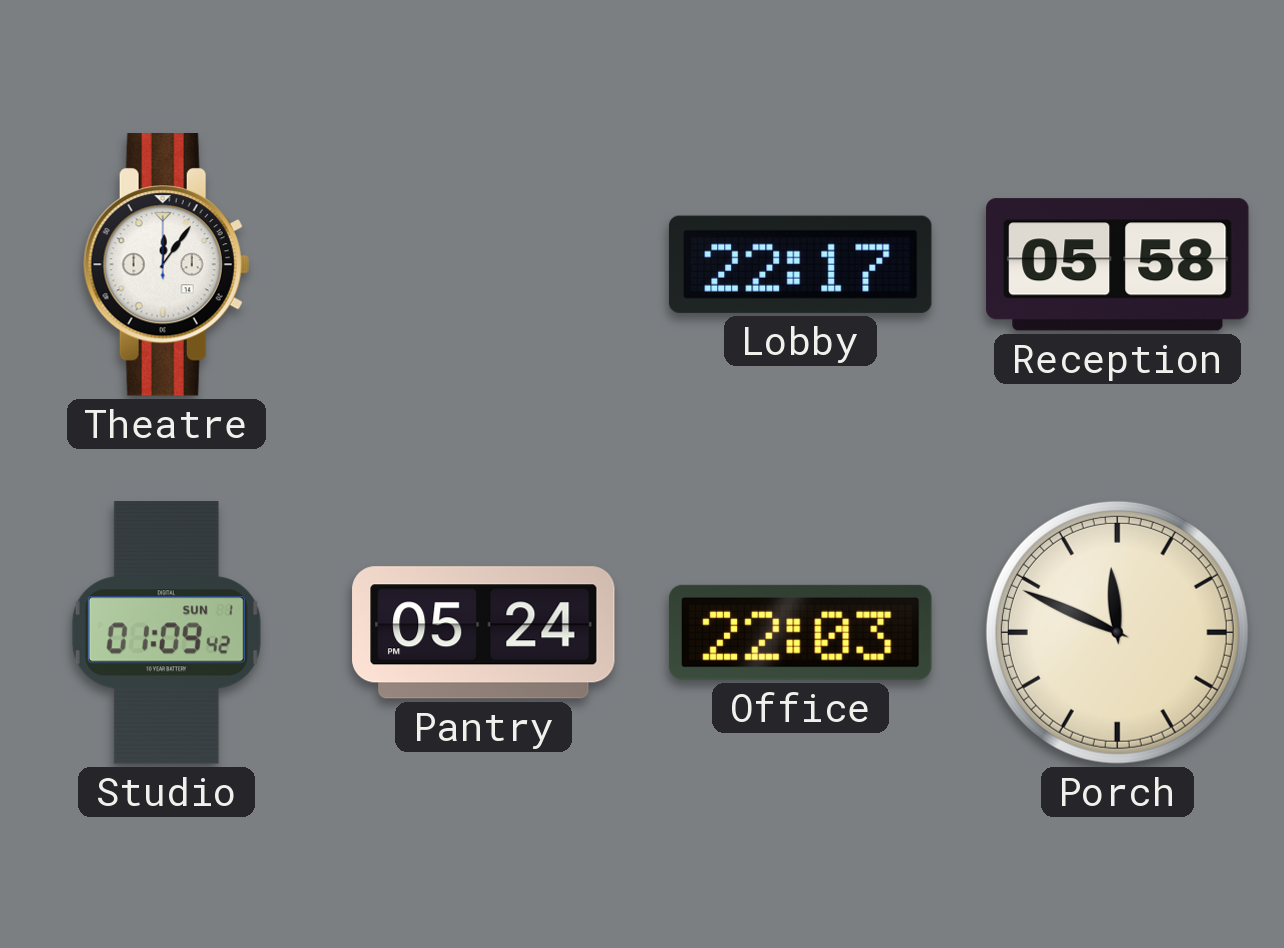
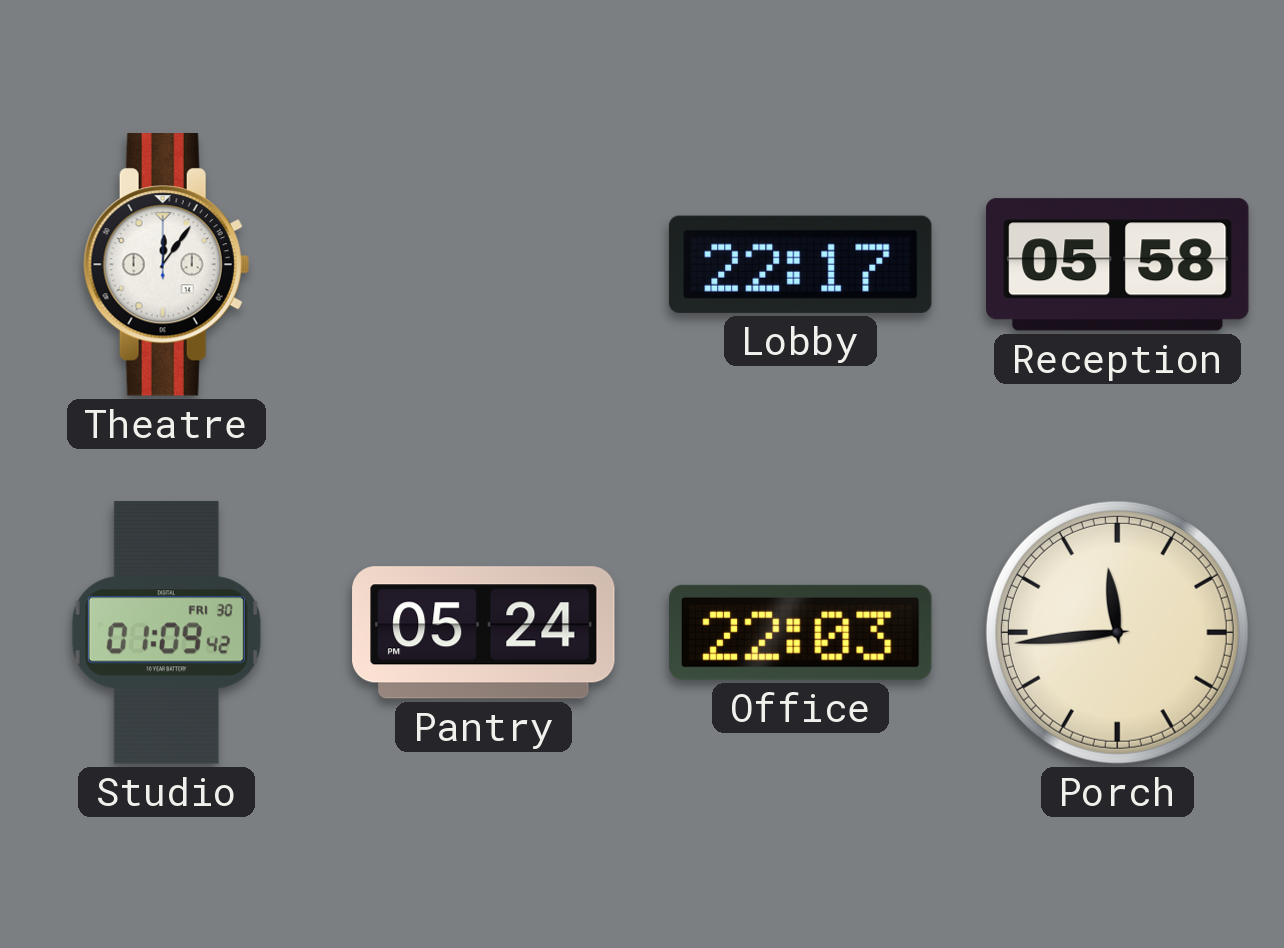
Studio date: SUN 1 -> FRI 30 (166, 633)
Porch: 11:49 -> 11:44 (1117, 632)
